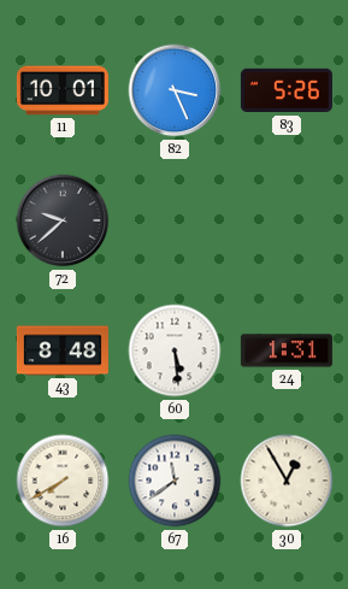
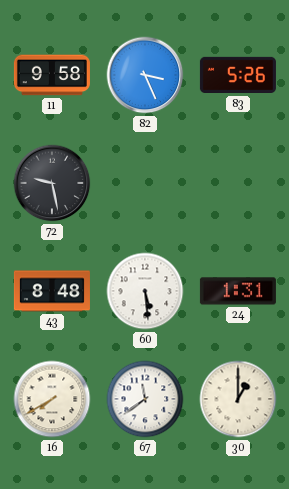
11: 10:01 -> 9:58 (52, 75)
72: 9:38 -> 9:28 (52, 183)
30: 12:55 -> 1:00 (238, 399)
